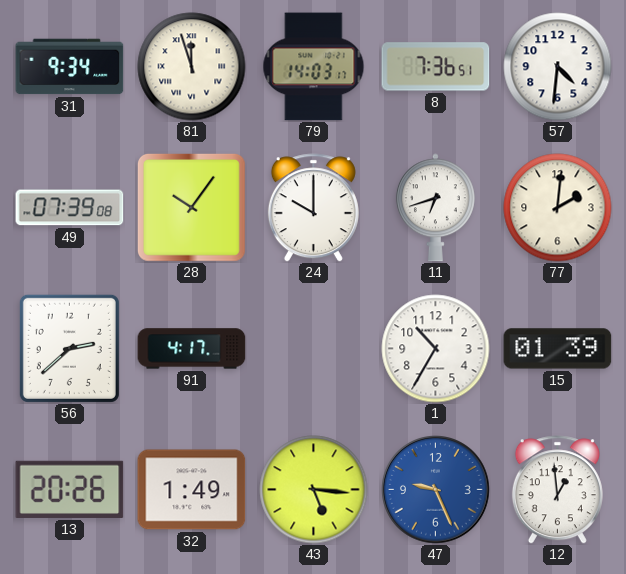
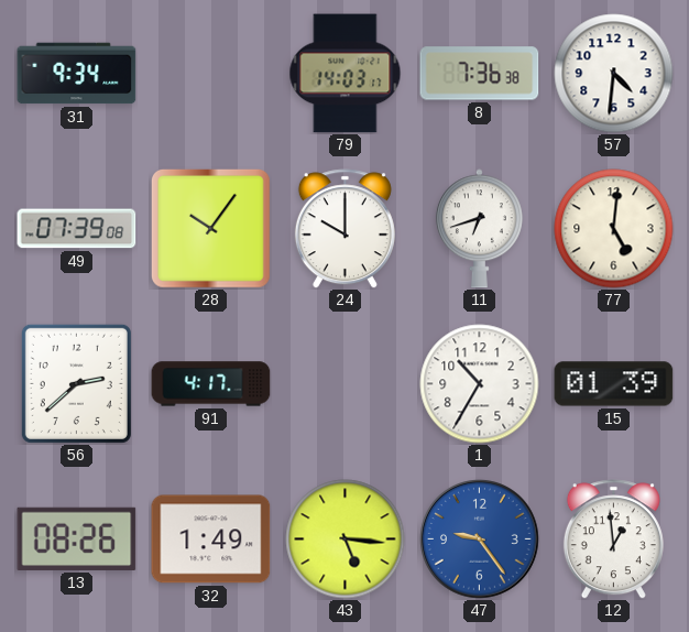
81: 11:57 -> none (192, 67)
8: 7:36:51 -> 7:36:38 (480, 74)
77: 2:01 -> 5:01 (614, 229)
13: 20:26 -> 08:26 (77, 538)
47: 9:26 -> 9:24 (480, 540)
